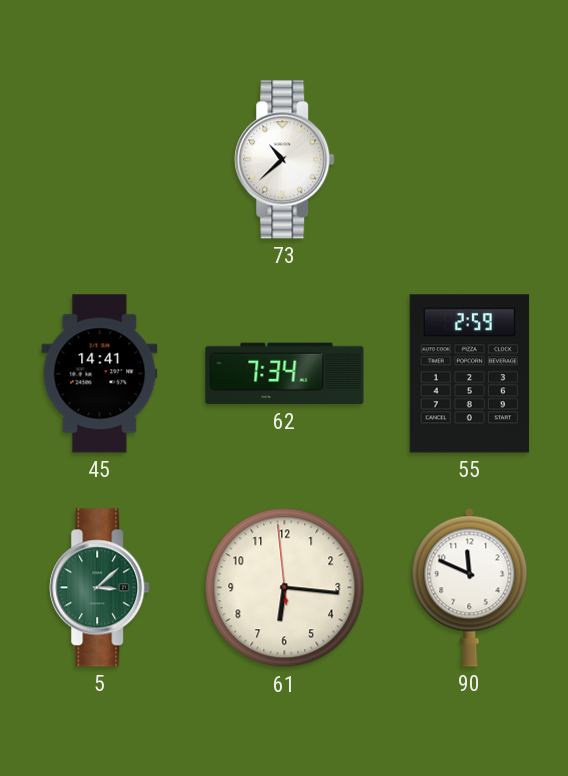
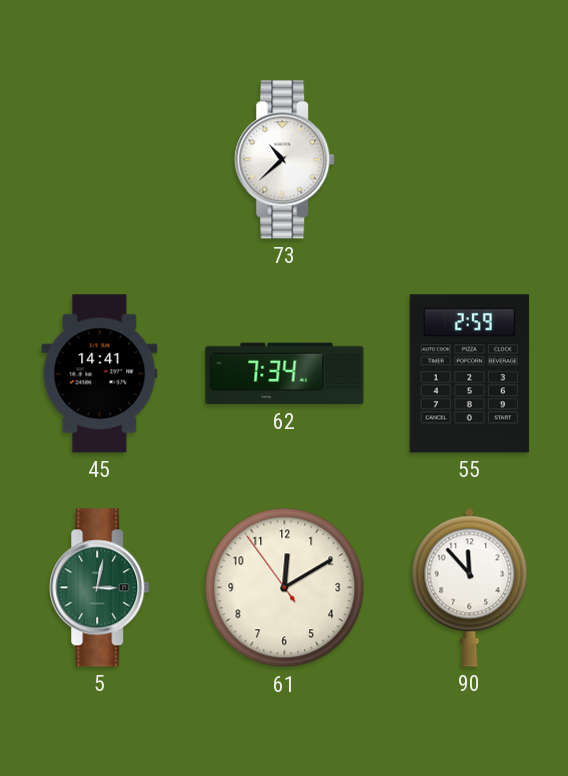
5: 3:08 -> 3:02 (100, 588)
61: 6:15 -> 12:09 (285, 588)
90: 11:49 -> 11:53 (470, 587)
